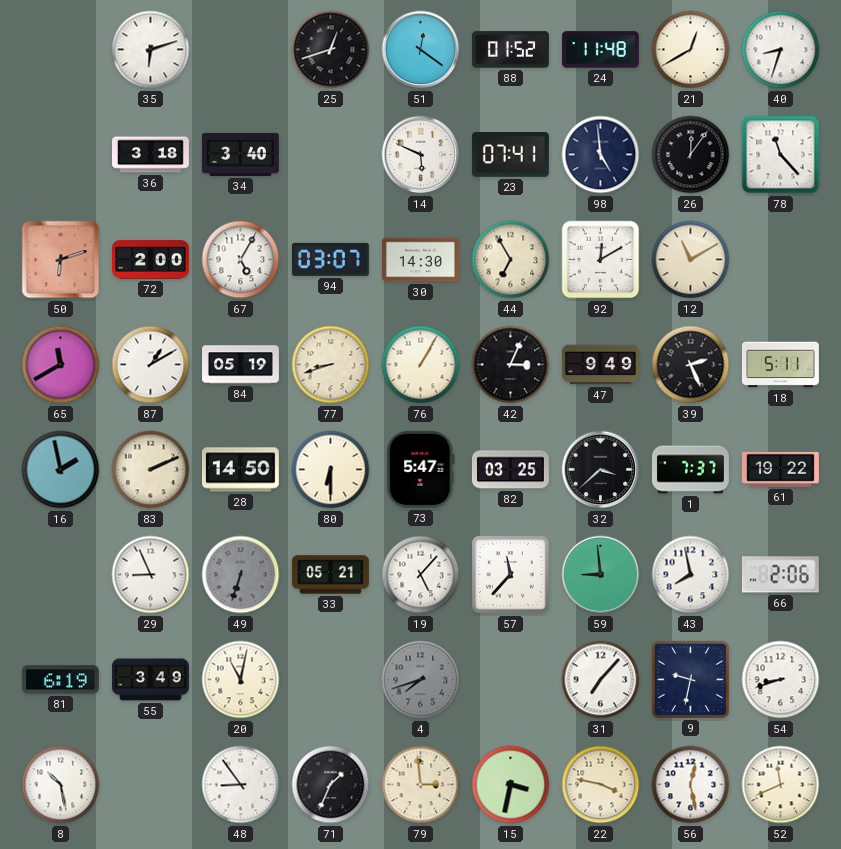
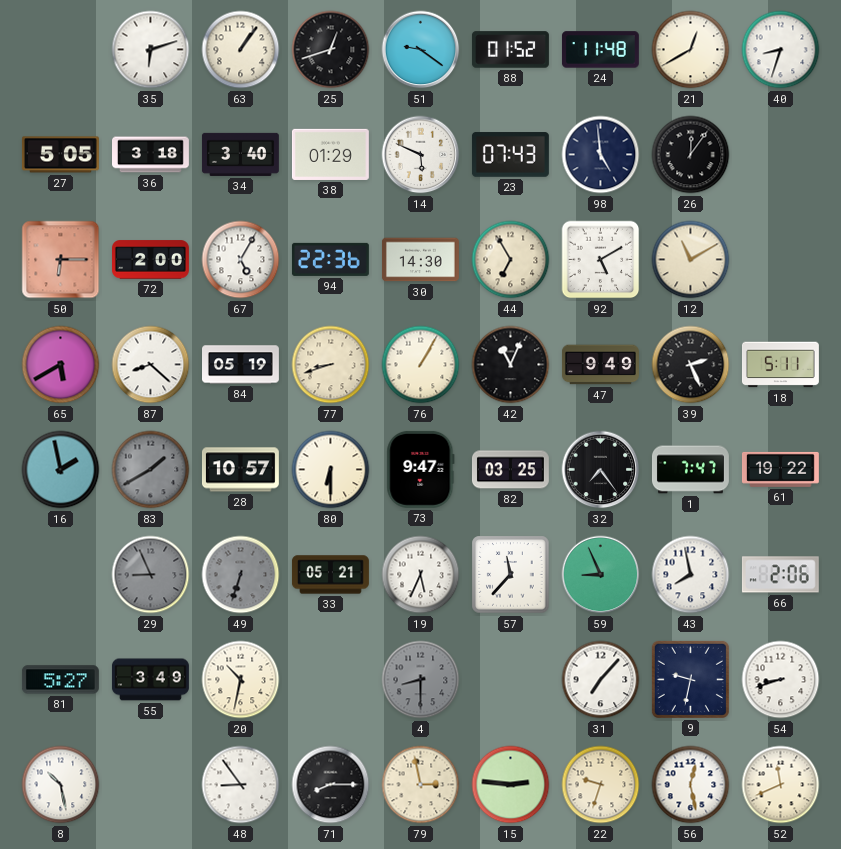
63: none -> 1:06 (241, 50)
51: 12:21 -> 9:21 (421, 50)
27: none -> 5:05 (60, 155)
38: none -> 01:29 (330, 154)
23: 07:41 -> 07:43 (510, 155)
78: 11:23 -> none (781, 155)
50: 6:12 -> 6:15 (61, 260)
94: 03:07 -> 22:36 (330, 259)
92: 12:10 -> 5:10 (601, 260)
65: 11:40 -> 5:40 (61, 365)
87: 1:10 -> 8:22 (151, 365)
42: 3:04 -> 11:04 (511, 365)
83: 2:11 -> 1:40 (151, 470)
83 dial: cream -> grey (151, 470)
28: 14:50 -> 10:57 (240, 470)
73: 5:47 -> 9:47 (421, 469)
32: 3:38 -> 7:24 (601, 470)
1: 7:37 -> 7:47 (690, 470)
29 dial: white -> grey (151, 575)
19: 5:07 -> 5:34 (421, 575)
59: 8:59 -> 8:56 (601, 575)
81: 6:19 -> 5:27 (60, 680)
20: 11:02 -> 10:32 (241, 680)
4: 7:42 -> 8:30 (421, 680)
71: 1:34 -> 8:15 (331, 785)
79: 2:59 -> 2:58 (421, 785)
15: 3:32 -> 2:46 (511, 785)
22: 3:47 -> 9:33 (601, 785)
